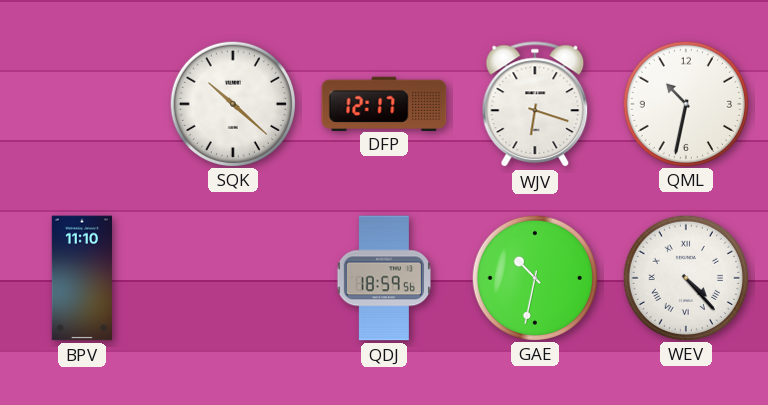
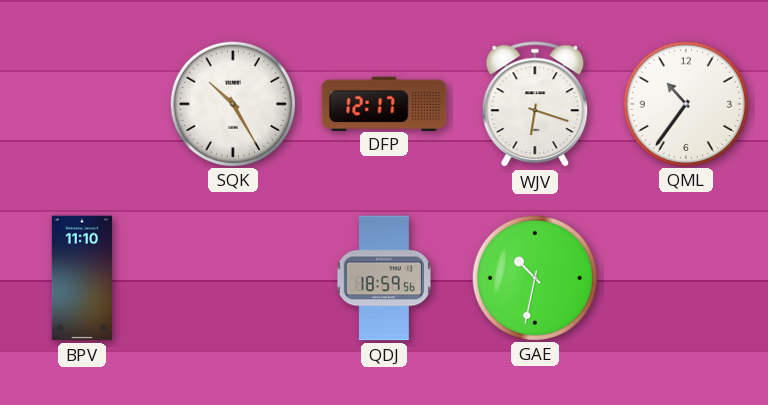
SQK: 10:22 -> 10:25 (232, 103)
QML: 10:32 -> 10:36 (685, 103)
WEV: 4:23 -> none (685, 277)
